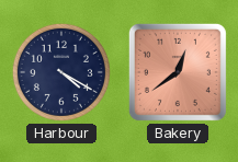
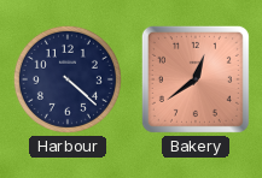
Harbour: 4:20 -> 4:22 (68, 79)
